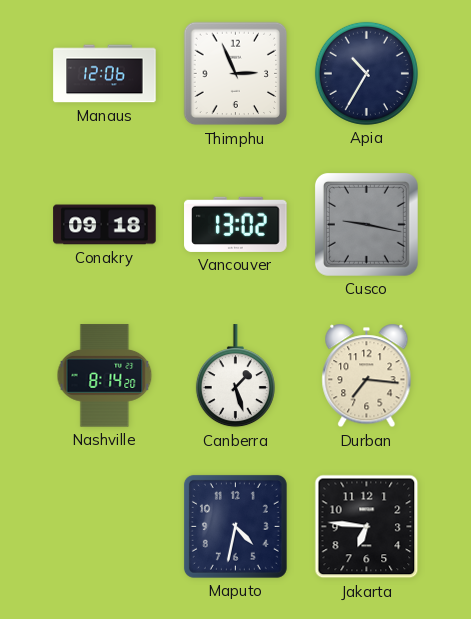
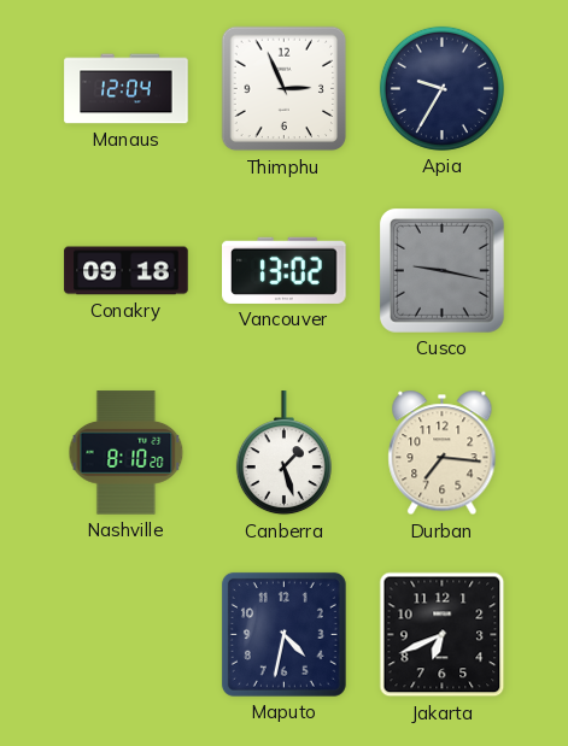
Manaus: 12:06 -> 12:04 (127, 89)
Apia: 10:35 -> 9:35 (441, 88)
Nashville: 8:14 -> 8:10 (127, 453)
Jakarta: 6:46 -> 6:41 (443, 635)
